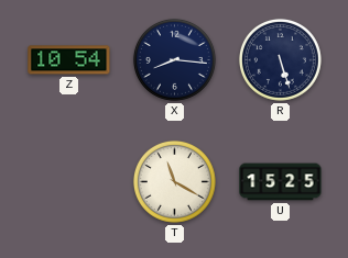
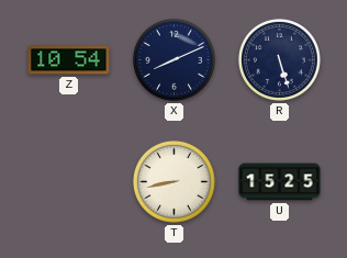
X: 8:16 -> 8:11 (173, 59)
T: 11:20 -> 8:43 (173, 181)
